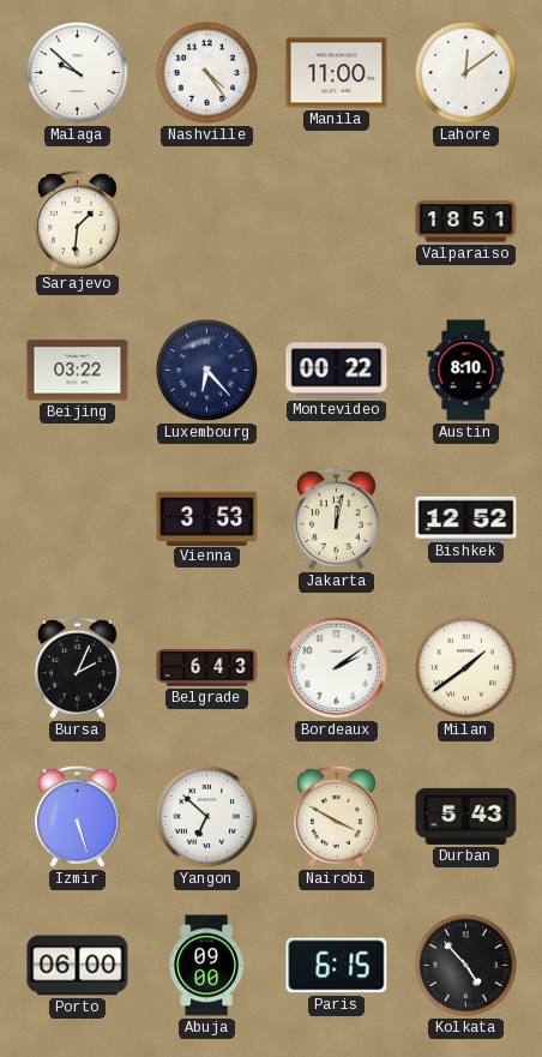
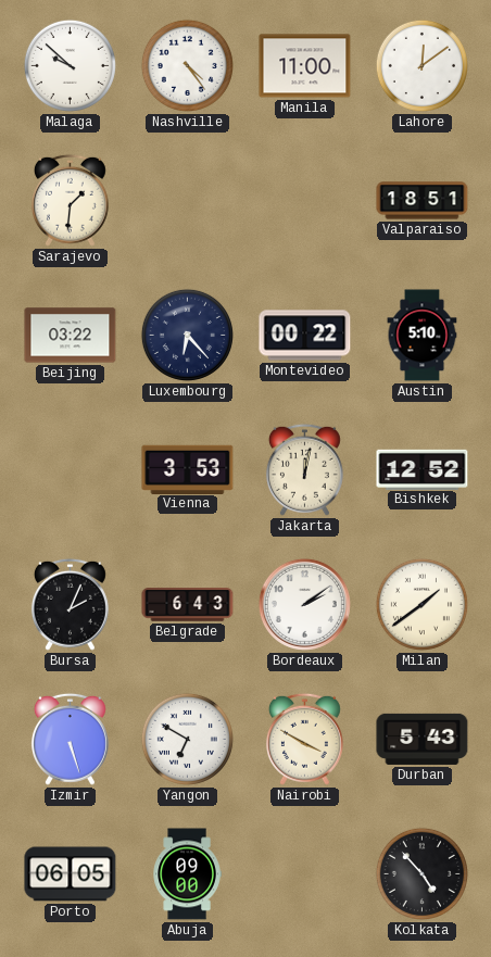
Austin: 8:10 -> 5:10 (423, 336)
Yangon: 6:52 -> 6:50 (187, 739)
Porto: 06:00 -> 06:05 (71, 874)
Paris: 6:15 -> none (337, 966)
